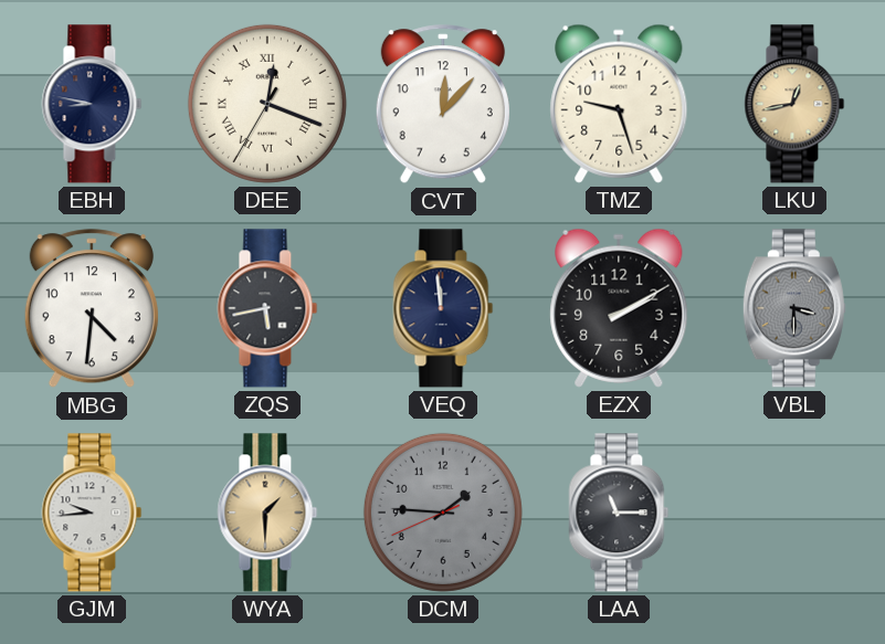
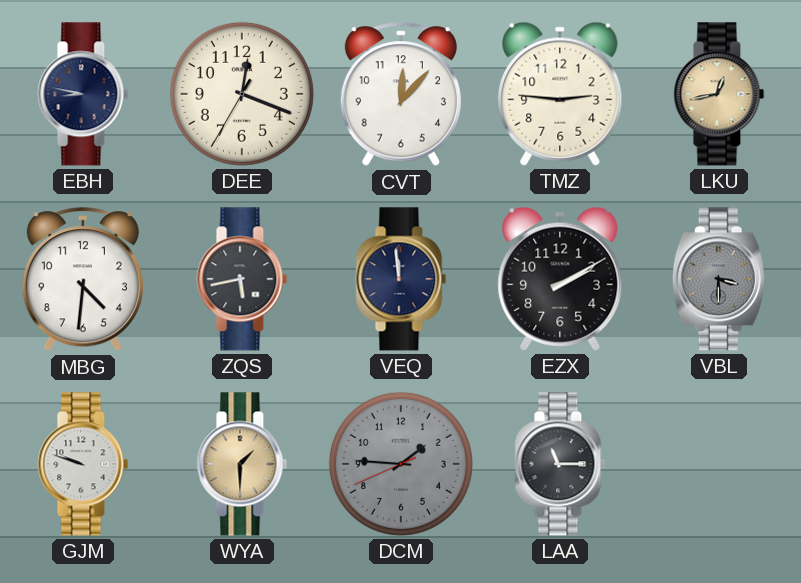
DEE numerals: Roman -> Arabic (242, 94)
TMZ: 9:27 -> 2:46 (560, 94)
GJM: 9:44 -> 9:48 (83, 464)
